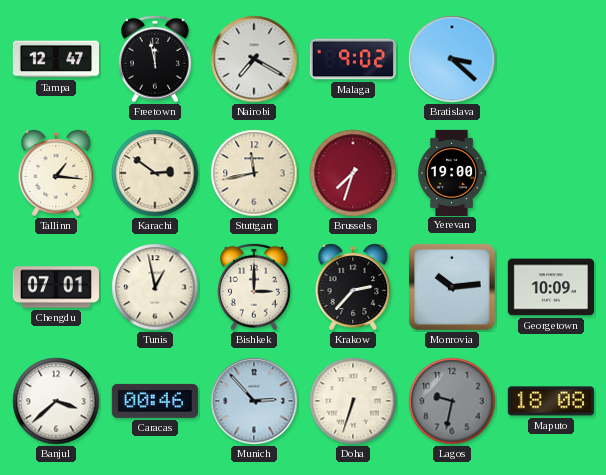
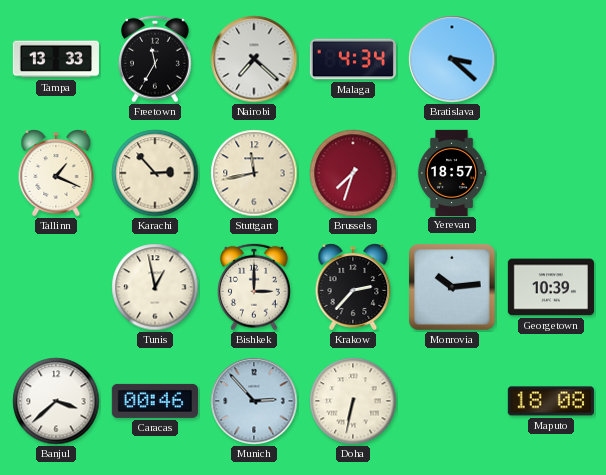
Tampa: 12:47 -> 13:33 (56, 59)
Freetown: 11:58 -> 11:35 (156, 59)
Nairobi: 7:20 -> 7:22 (254, 59)
Malaga: 9:02 -> 4:34 (353, 59)
Tallinn: 1:16 -> 1:19 (56, 173)
Karachi: 2:51 -> 2:53 (155, 173)
Yerevan: 19:00 -> 18:57 (452, 172)
Chengdu: 07:01 -> none (55, 287)
Georgetown: 10:09 -> 10:39 (551, 287)
Doha: 6:33 -> 6:32 (353, 401)
Lagos: 9:32 -> none (452, 401)
